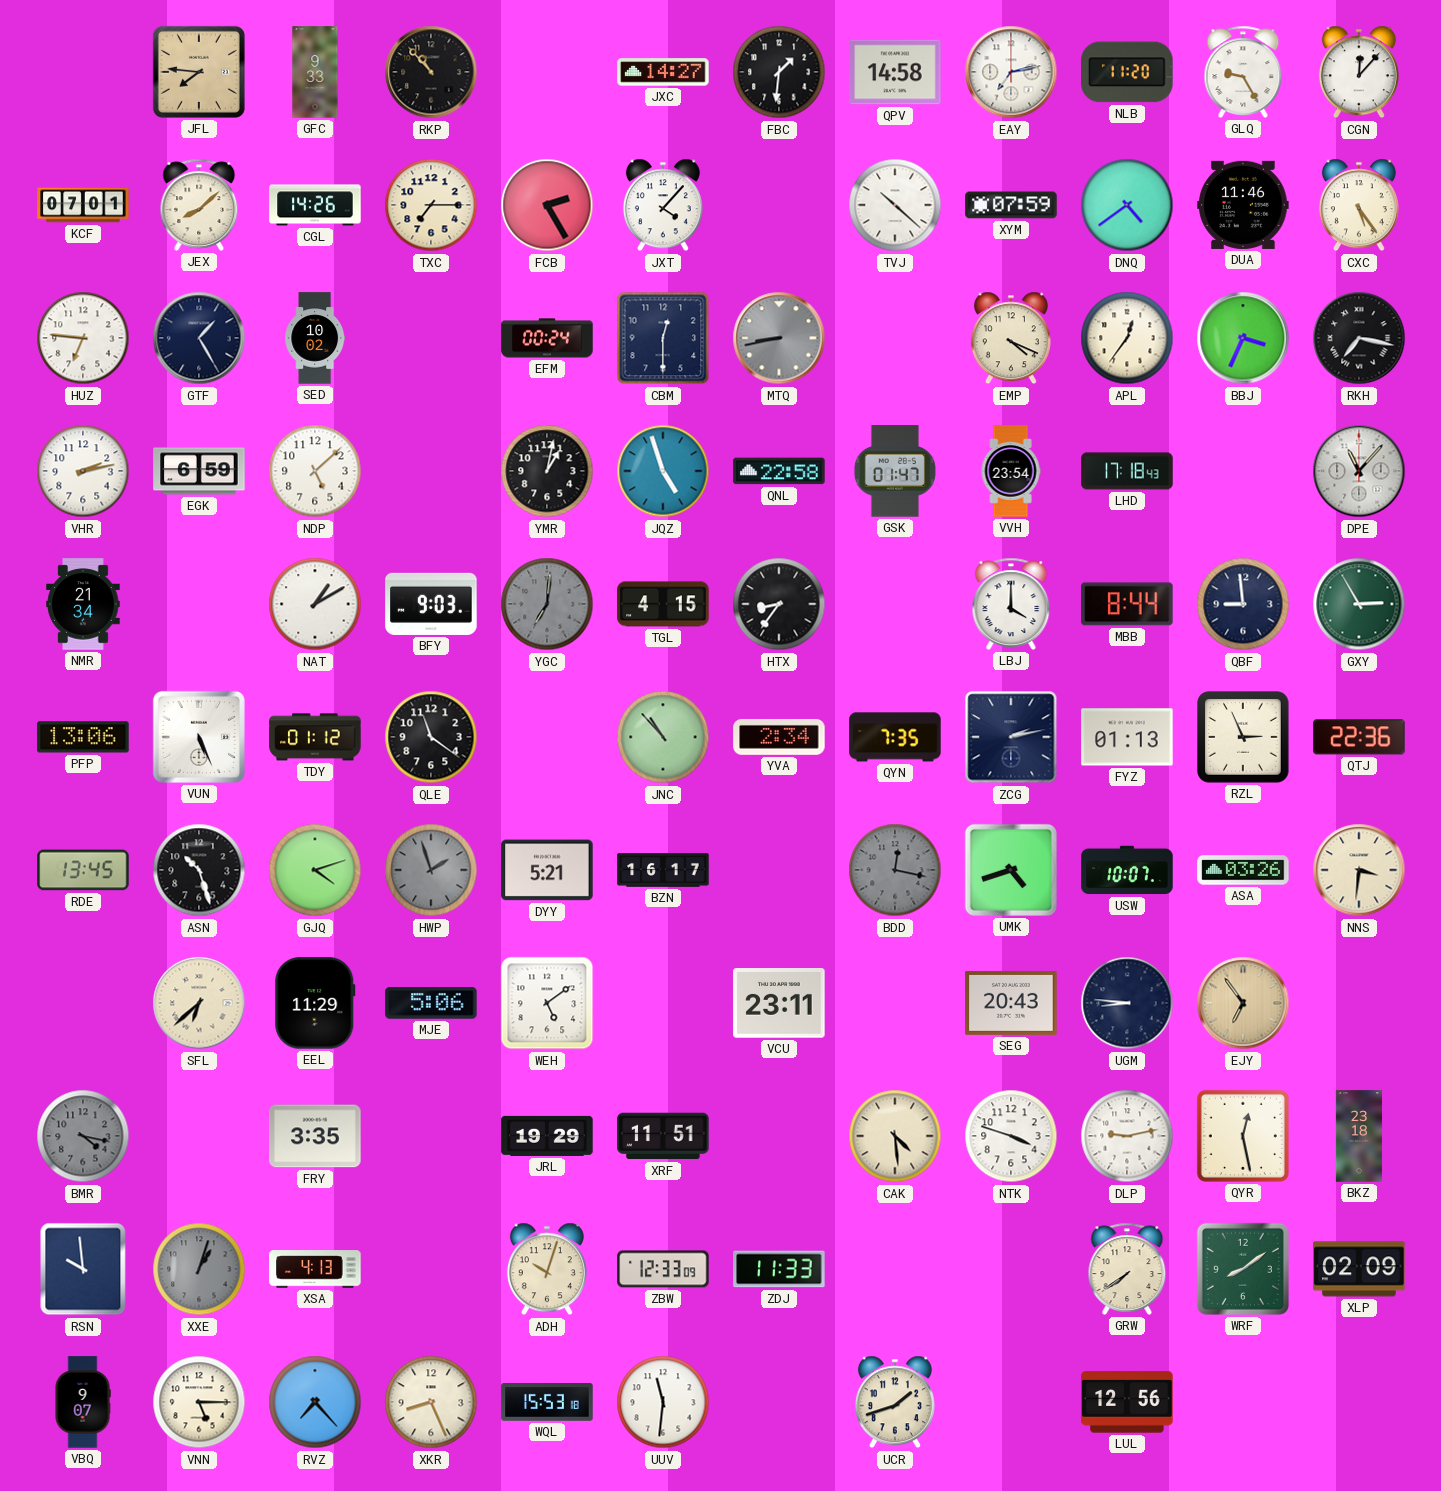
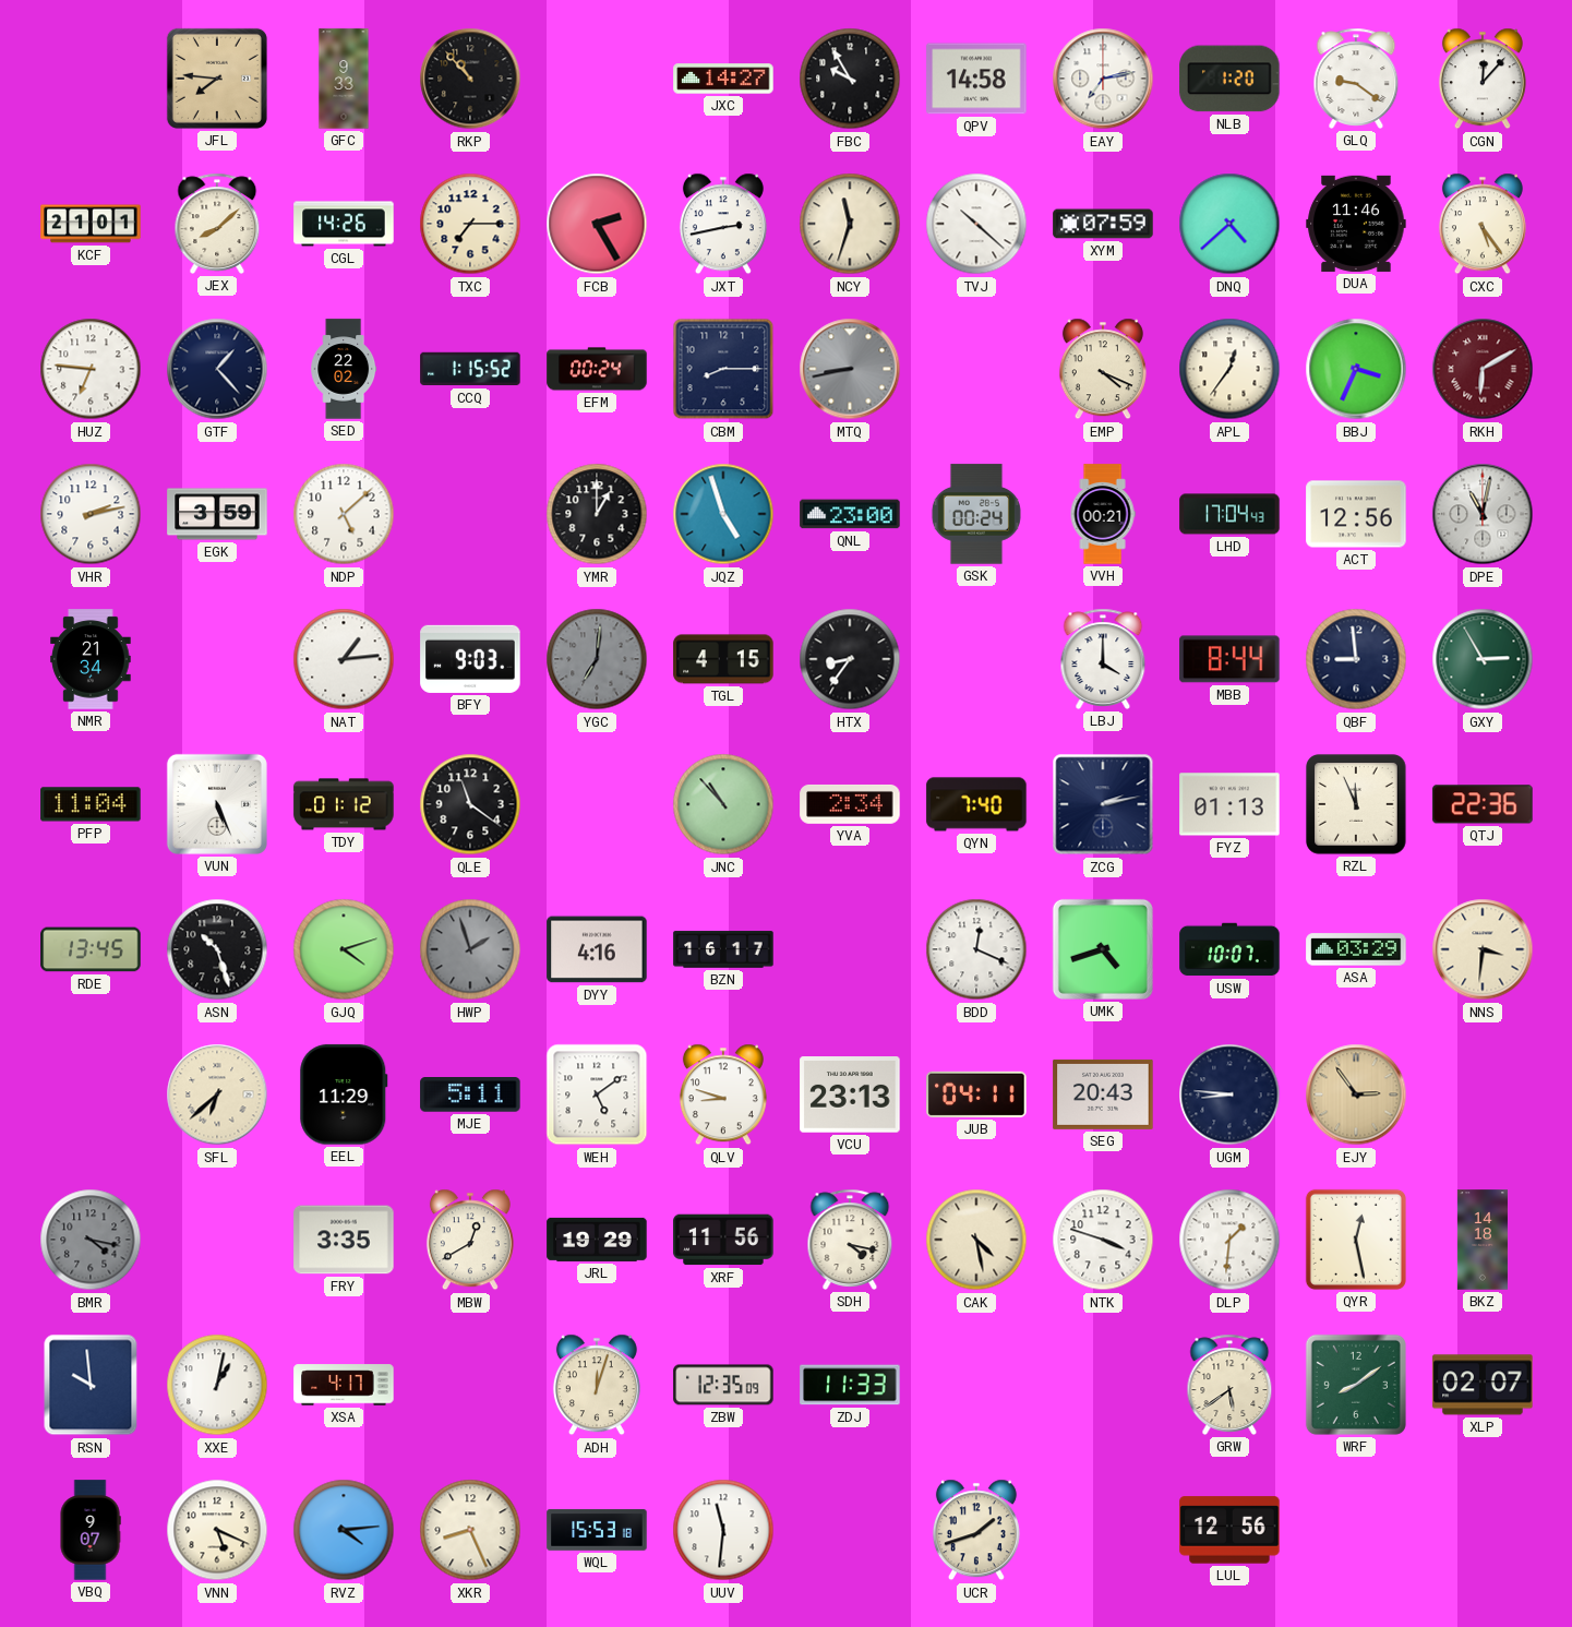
FBC: 1:31 -> 9:55 (850, 79)
NLB: 11:20 -> 1:20 (1229, 79)
GLQ: 9:25 -> 9:21 (1356, 79)
KCF: 07:01 -> 21:01 (91, 224)
JXT: 4:07 -> 2:43 (723, 224)
NCY: none -> 11:33 (850, 224)
DNQ: 4:39 -> 4:38 (1229, 224)
GTF: 1:25 -> 1:23 (217, 369)
SED: 10:02 -> 22:02 (344, 369)
CCQ: none -> 1:15 (470, 369)
CBM: 12:30 -> 8:15 (723, 369)
RKH: 7:17 -> 6:10 (1483, 369)
RKH dial: black -> burgundy (1483, 369)
EGK: 6:59 -> 3:59 (217, 514)
YMR: 1:02 -> 1:00 (597, 514)
QNL: 22:58 -> 23:00 (850, 514)
GSK: 01:47 -> 00:24 (976, 514)
VVH: 23:54 -> 00:21 (1103, 514)
LHD: 17:18 -> 17:04 (1229, 514)
ACT: none -> 12:56 (1356, 514)
DPE: 11:07 -> 11:02 (1483, 514)
NAT: 1:10 -> 1:14 (344, 659)
PFP: 13:06 -> 11:04 (91, 804)
QYN: 7:35 -> 7:40 (976, 804)
RZL: 2:56 -> 11:56 (1356, 804)
DYY: 5:21 -> 4:16 (597, 949)
BDD: 12:17 -> 12:19 (976, 949)
BDD dial: grey -> white (976, 949)
ASA: 03:26 -> 03:29 (1356, 949)
MJE: 5:06 -> 5:11 (470, 1094)
QLV: none -> 8:48 (723, 1094)
VCU: 23:11 -> 23:13 (850, 1094)
JUB: none -> 04:11 (976, 1094)
EJY: 6:54 -> 2:54 (1356, 1094)
MBW: none -> 12:40 (470, 1240)
XRF: 11:51 -> 11:56 (723, 1240)
SDH: none -> 4:17 (850, 1240)
CAK: 4:29 -> 4:28 (976, 1240)
DLP: 9:13 -> 1:31 (1229, 1240)
BKZ: 23:18 -> 14:18 (1483, 1240)
XXE: 1:03 -> 1:02 (217, 1385)
XXE dial: grey -> white (217, 1385)
XSA: 4:13 -> 4:17 (344, 1385)
ADH: 10:03 -> 12:03 (597, 1385)
ZBW: 12:33 -> 12:35 (723, 1385)
GRW: 7:39 -> 5:39 (1229, 1385)
XLP: 02:09 -> 02:07 (1483, 1385)
VNN: 5:15 -> 5:19 (217, 1530)
RVZ: 7:23 -> 4:14 (344, 1530)
